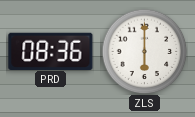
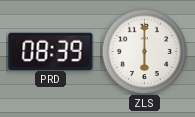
PRD: 08:36 -> 08:39 (51, 51)
